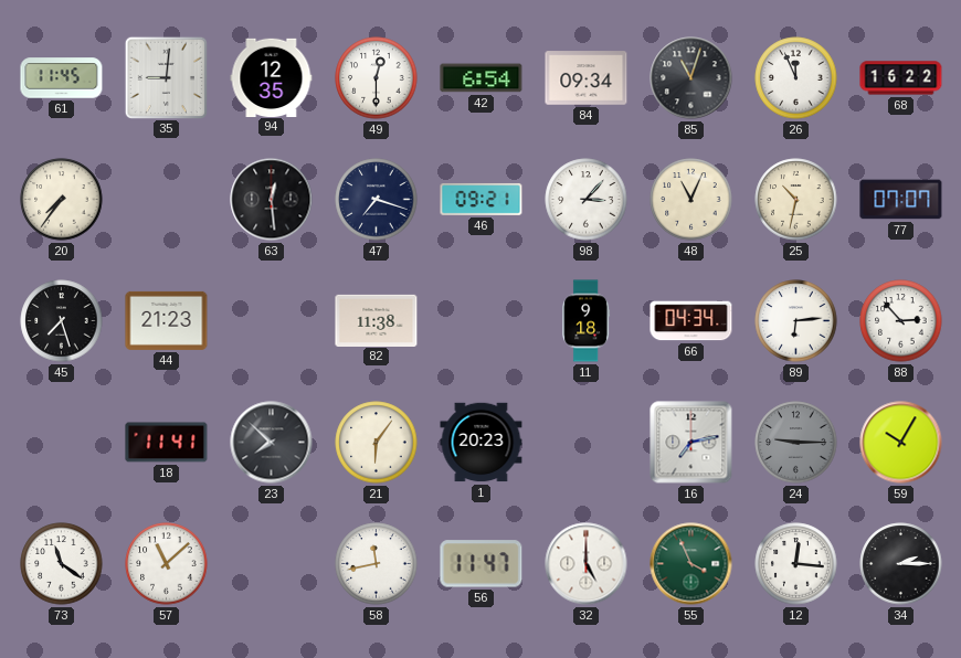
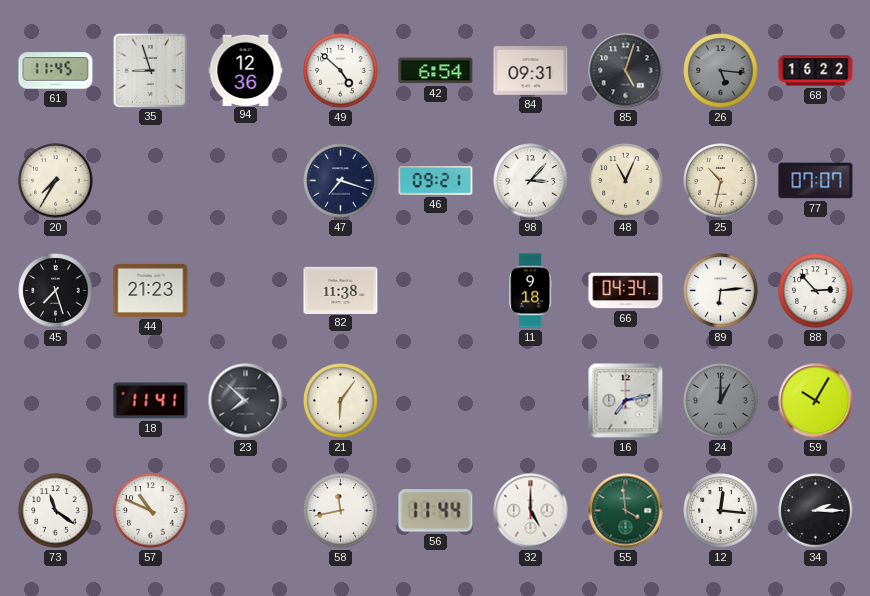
35: 9:01 -> 8:57 (150, 70)
94: 12:35 -> 12:36 (246, 70)
49: 12:30 -> 4:52 (341, 71)
84: 09:34 -> 09:31 (531, 71)
85: 11:03 -> 5:03 (626, 71)
26: 11:56 -> 5:16 (721, 71)
26 dial: white -> grey (721, 71)
20: 7:36 -> 7:35 (56, 181)
63: 12:29 -> none (272, 200)
1: 20:23 -> none (482, 443)
24: 9:15 -> 1:00 (721, 401)
57: 11:08 -> 10:49 (151, 511)
56: 11:47 -> 11:44 (436, 511)
55: 3:56 -> 3:59 (626, 511)
